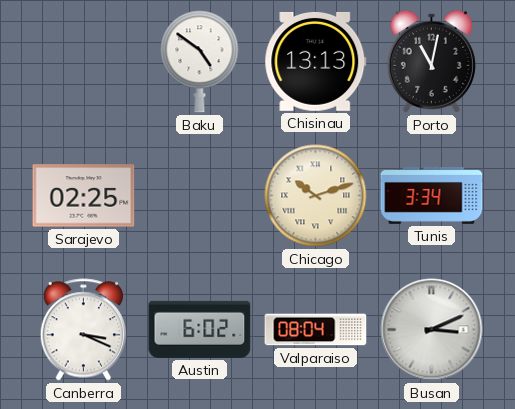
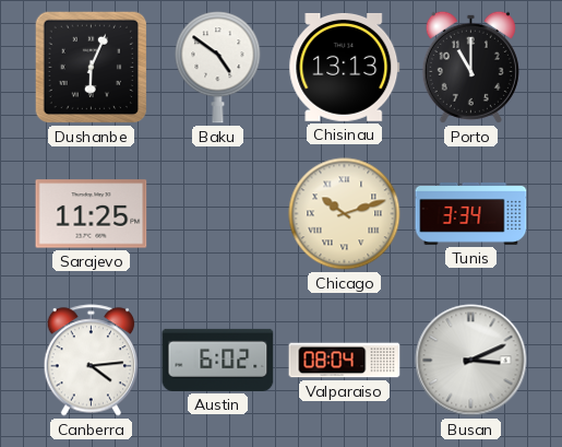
Dushanbe: none -> 6:04 (92, 68)
Porto: 11:02 -> 11:00 (470, 67)
Sarajevo: 02:25 -> 11:25 (92, 214)
Canberra: 3:19 -> 4:14 (92, 361)
